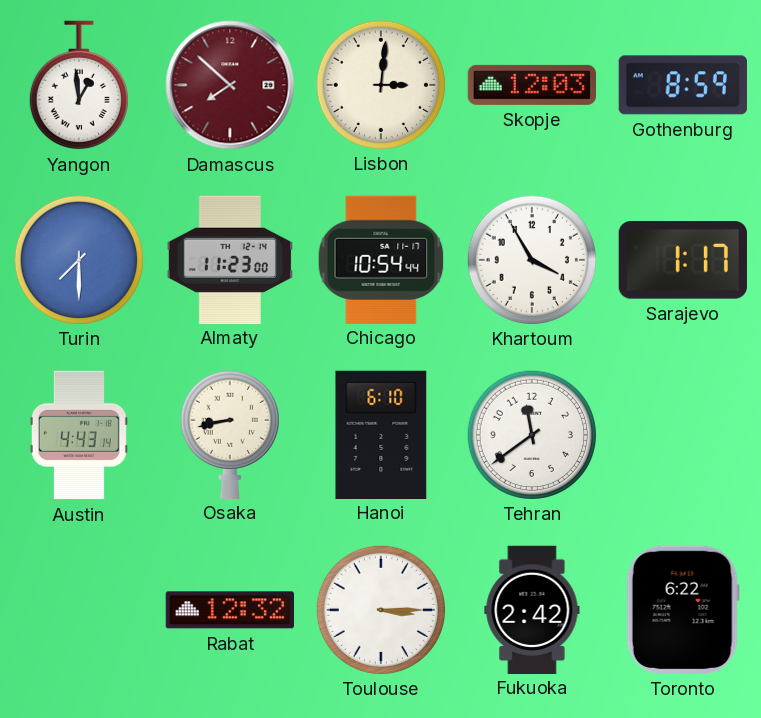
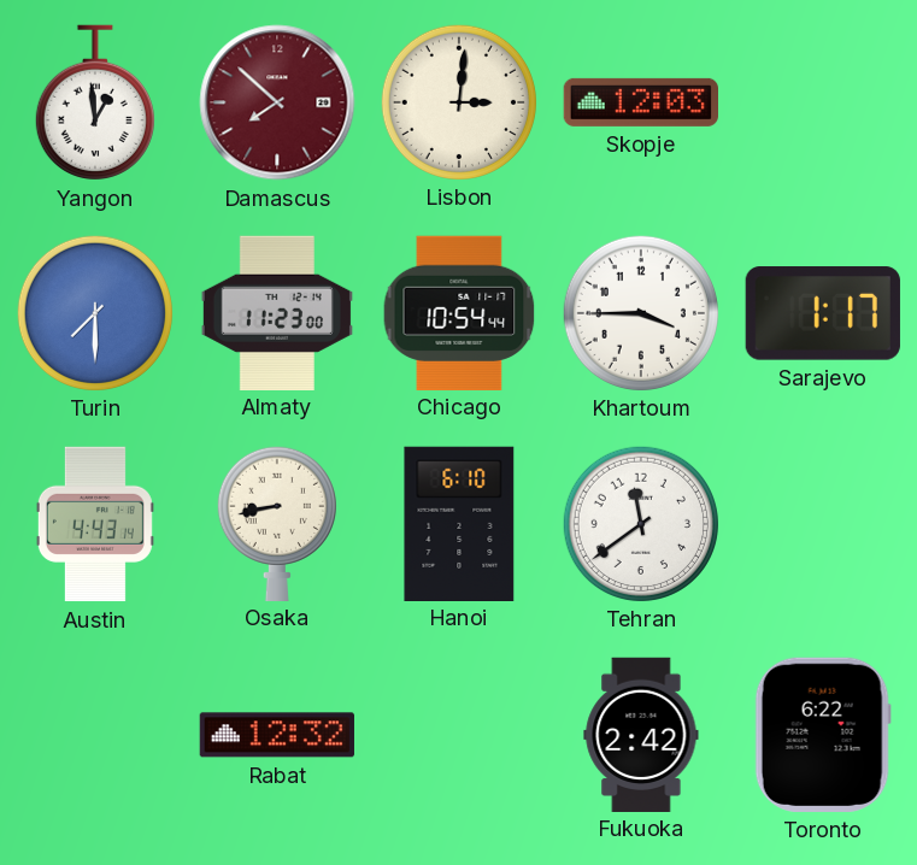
Gothenburg: 8:59 -> none (683, 85)
Khartoum: 3:55 -> 3:45 (640, 312)
Toulouse: 3:15 -> none (380, 609)
